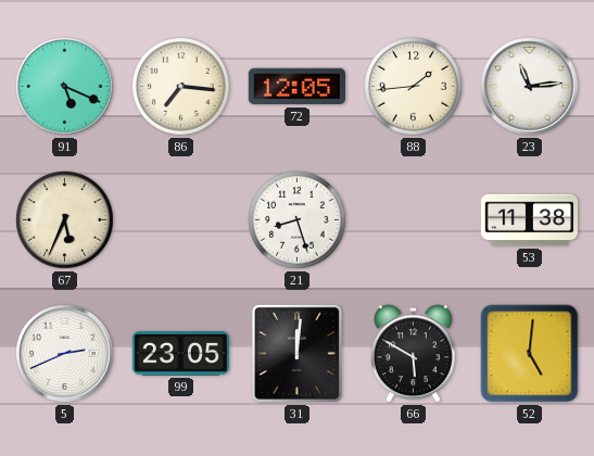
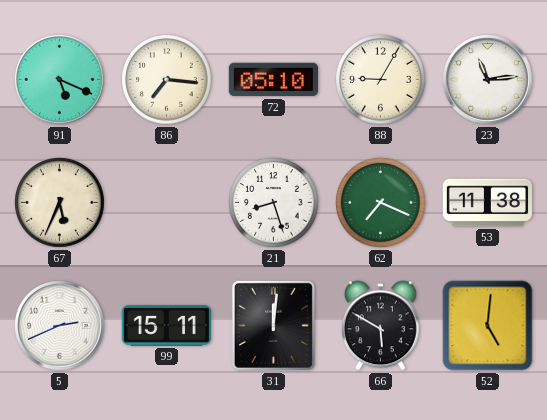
72: 12:05 -> 05:10 (273, 80)
88: 1:44 -> 9:05 (381, 80)
62: none -> 7:19 (381, 203)
99: 23:05 -> 15:11 (166, 326)
